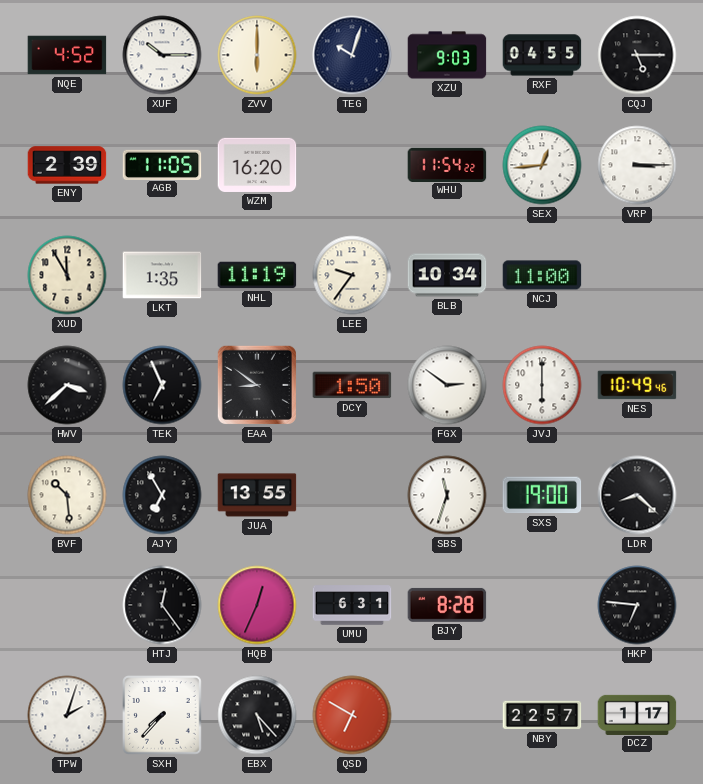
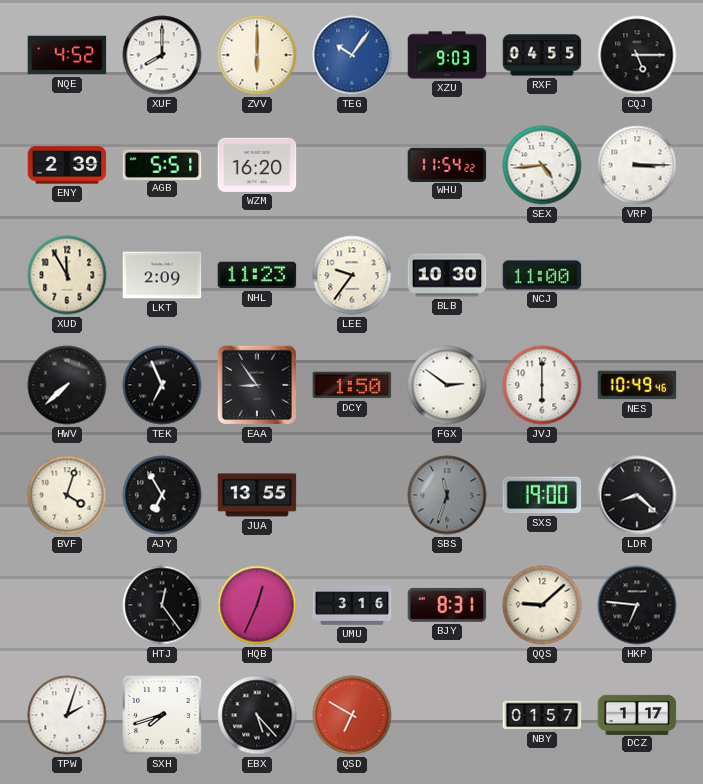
XUF: 10:15 -> 8:00 (162, 55)
TEG: 10:03 -> 10:06 (352, 55)
TEG dial: navy -> blue (352, 55)
AGB: 11:05 -> 5:51 (162, 164)
SEX: 12:44 -> 4:44 (542, 165)
LKT: 1:35 -> 2:09 (162, 275)
NHL: 11:19 -> 11:23 (257, 275)
BLB: 10:34 -> 10:30 (447, 275)
HWV: 3:38 -> 7:38 (67, 385)
EAA: 8:51 -> 8:54 (257, 385)
BVF: 10:29 -> 4:03 (67, 495)
SBS dial: white -> grey (447, 495)
UMU: 6:31 -> 3:16 (352, 605)
BJY: 8:28 -> 8:31 (447, 605)
QQS: none -> 9:08 (542, 605)
SXH: 7:37 -> 7:42 (162, 715)
NBY: 22:57 -> 01:57 (542, 715)
